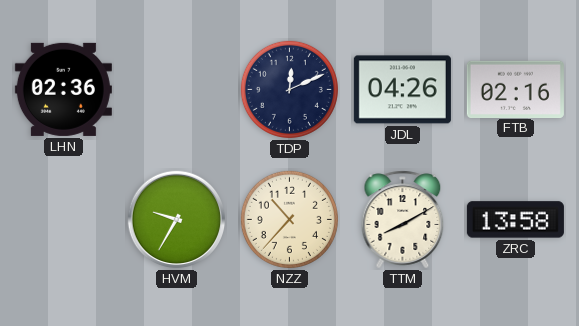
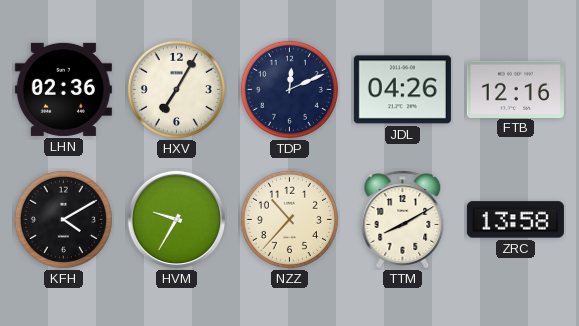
HXV: none -> 7:05 (176, 89)
FTB: 02:16 -> 12:16 (515, 89)
KFH: none -> 4:10 (63, 219)
